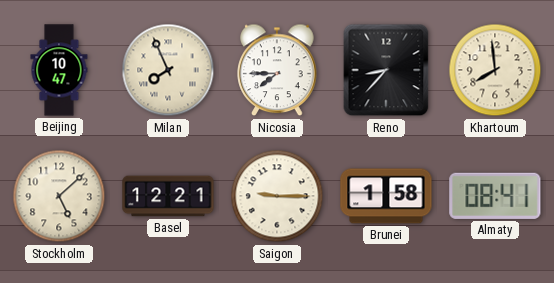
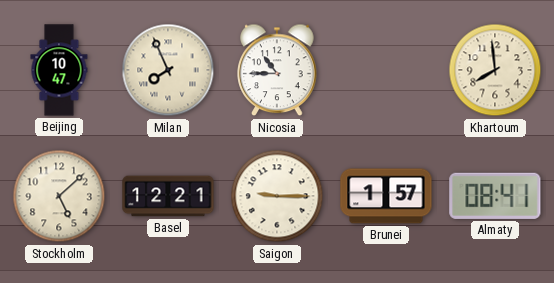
Nicosia: 7:45 -> 10:45 (277, 70)
Reno: 8:37 -> none (386, 70)
Brunei: 1:58 -> 1:57 (386, 196)
